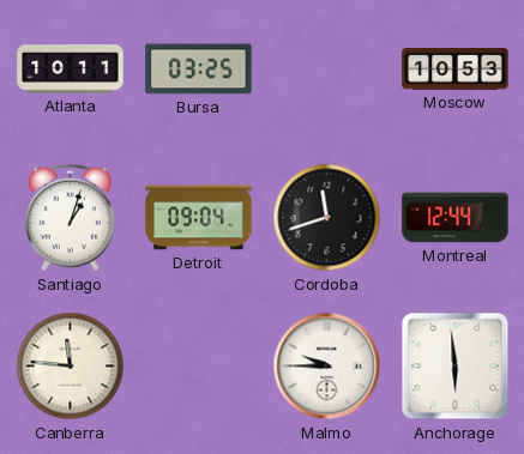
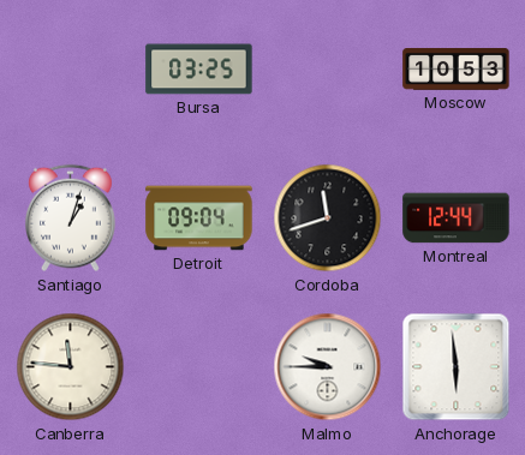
Atlanta: 10:11 -> none (71, 69)
